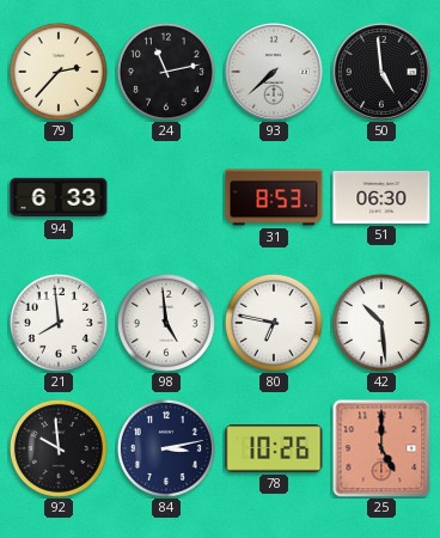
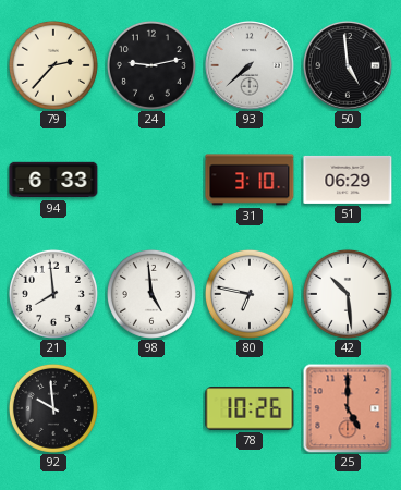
24: 11:13 -> 9:13 (151, 65)
31: 8:53 -> 3:10 (250, 180)
51: 06:30 -> 06:29 (348, 180)
84: 3:13 -> none (166, 448)
